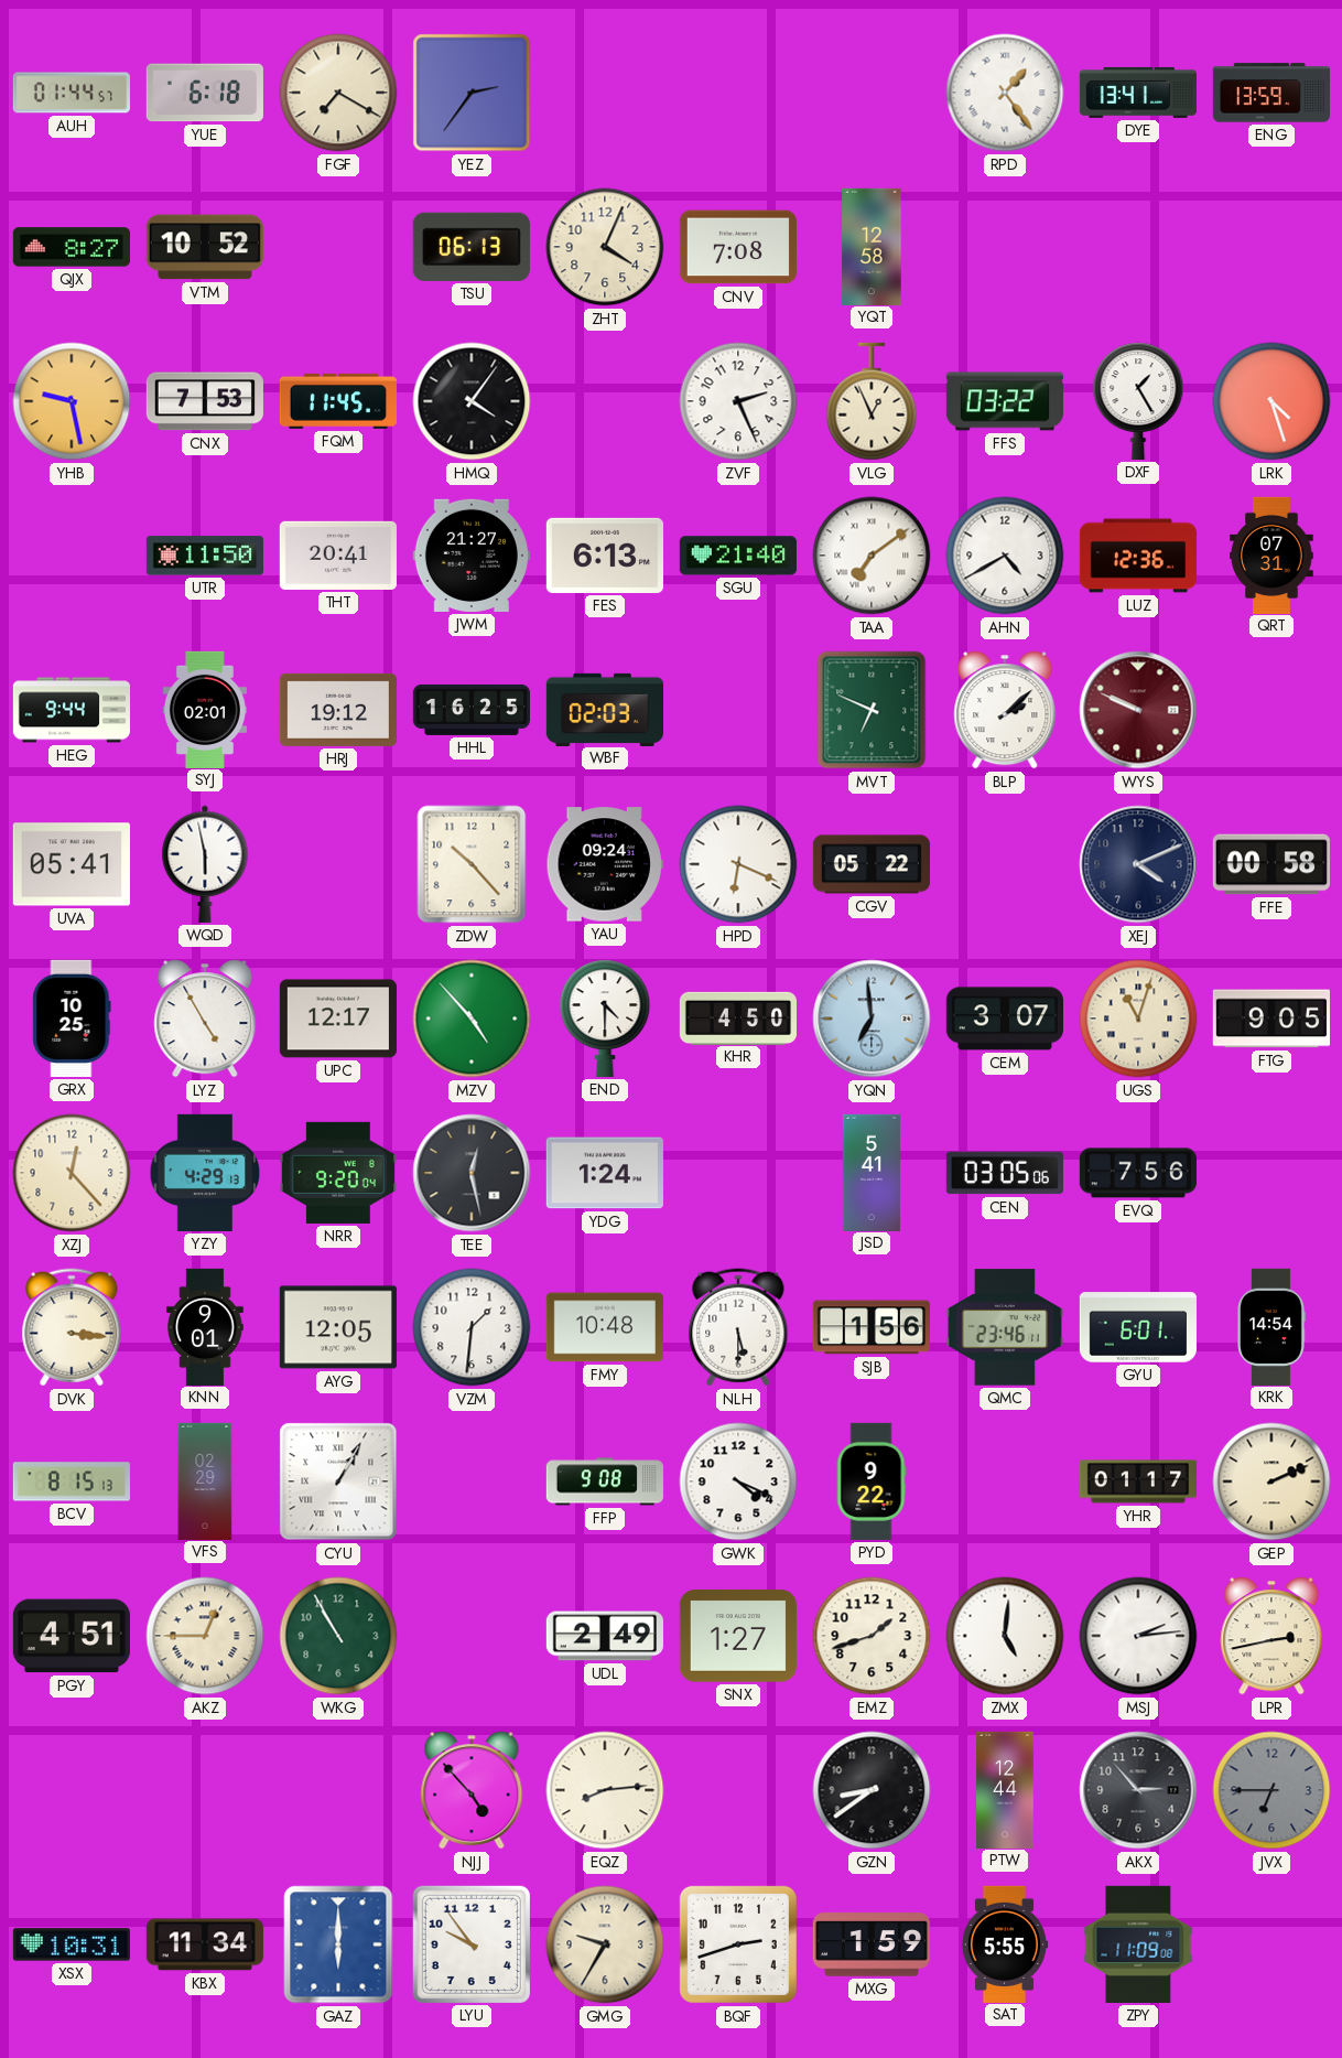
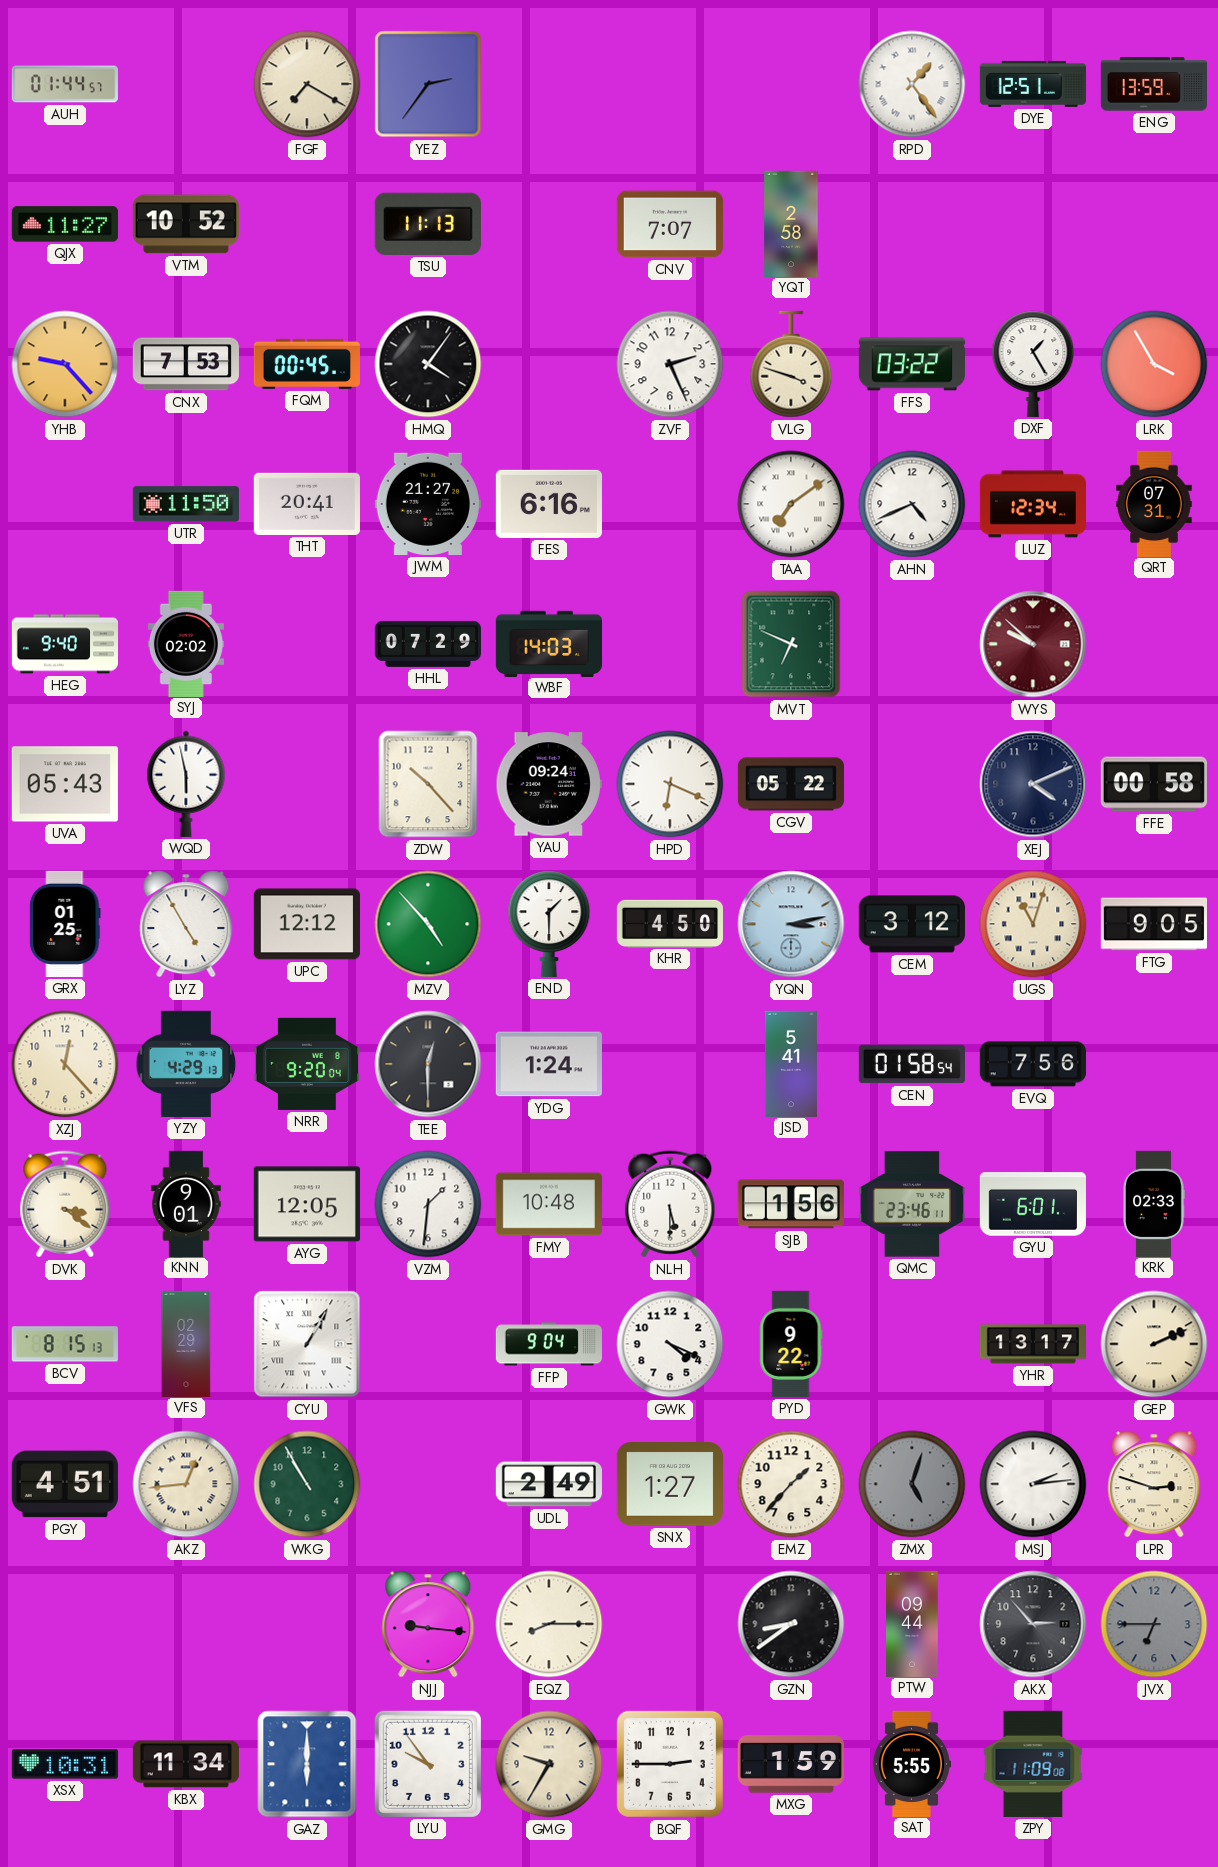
YUE: 6:18 -> none (205, 93)
DYE: 13:41 -> 12:51 (1033, 84)
QJX: 8:27 -> 11:27 (64, 224)
TSU: 06:13 -> 11:13 (428, 224)
ZHT: 4:04 -> none (605, 247)
CNV: 7:08 -> 7:07 (670, 224)
YQT: 12:58 -> 2:58 (791, 223)
YHB: 9:28 -> 9:23 (65, 364)
FQM: 11:45 -> 00:45 (307, 364)
VLG: 12:56 -> 3:48 (791, 364)
LRK: 4:27 -> 3:55 (1154, 364)
FES: 6:13 -> 6:16 (549, 504)
SGU: 21:40 -> none (738, 556)
AHN: 4:40 -> 4:41 (912, 504)
LUZ: 12:36 -> 12:34 (1032, 504)
HEG: 9:44 -> 9:40 (64, 644)
SYJ: 02:01 -> 02:02 (186, 643)
HRJ: 19:12 -> none (338, 710)
HHL: 16:25 -> 07:29 (427, 644)
WBF: 02:03 -> 14:03 (548, 643)
BLP: 2:08 -> none (1005, 710)
WYS: 9:49 -> 9:52 (1033, 644)
UVA: 05:41 -> 05:43 (65, 784)
GRX: 10:25 -> 01:25 (65, 924)
UPC: 12:17 -> 12:12 (307, 924)
END: 4:30 -> 1:30 (549, 924)
YQN: 6:59 -> 3:13 (791, 924)
CEM: 3:07 -> 3:12 (911, 924)
TEE: 12:28 -> 12:30 (428, 1064)
CEN: 03:05 -> 01:58 (912, 1064)
DVK: 3:16 -> 3:21 (65, 1204)
KRK: 14:54 -> 02:33 (1154, 1203)
FFP: 9:08 -> 9:04 (549, 1344)
YHR: 01:17 -> 13:17 (1032, 1344)
AKZ: 12:45 -> 12:44 (186, 1484)
EMZ: 1:42 -> 1:37 (791, 1484)
ZMX: 5:01 -> 5:03 (912, 1484)
ZMX dial: white -> grey (912, 1484)
LPR: 2:43 -> 2:48 (1154, 1484)
NJJ: 4:53 -> 9:16 (428, 1624)
EQZ: 8:14 -> 8:15 (549, 1624)
PTW: 12:44 -> 09:44 (912, 1623)
BQF: 2:42 -> 2:45 (670, 1764)
